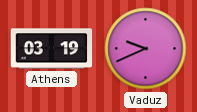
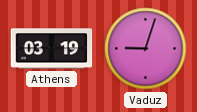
Vaduz: 9:41 -> 9:03 (146, 49)
